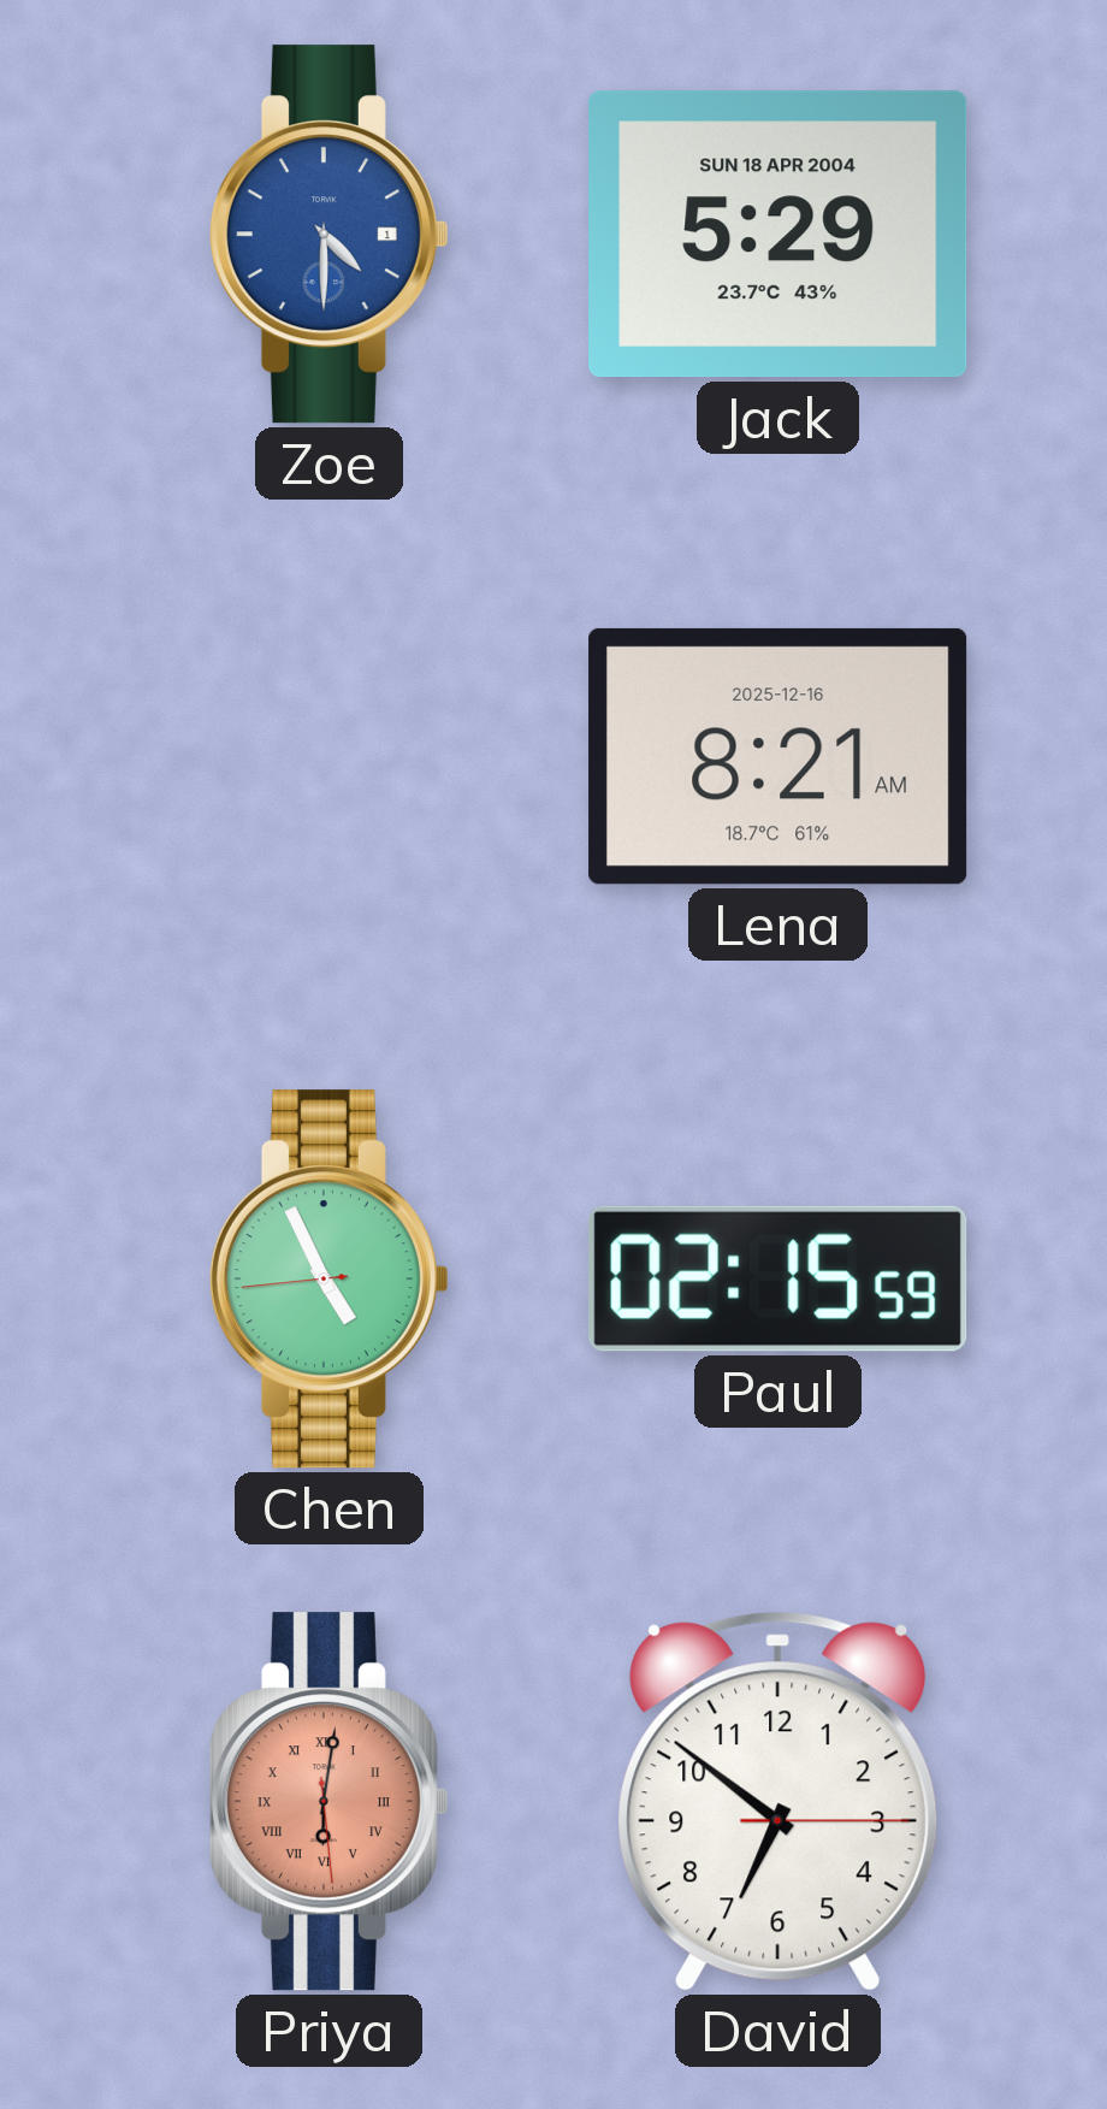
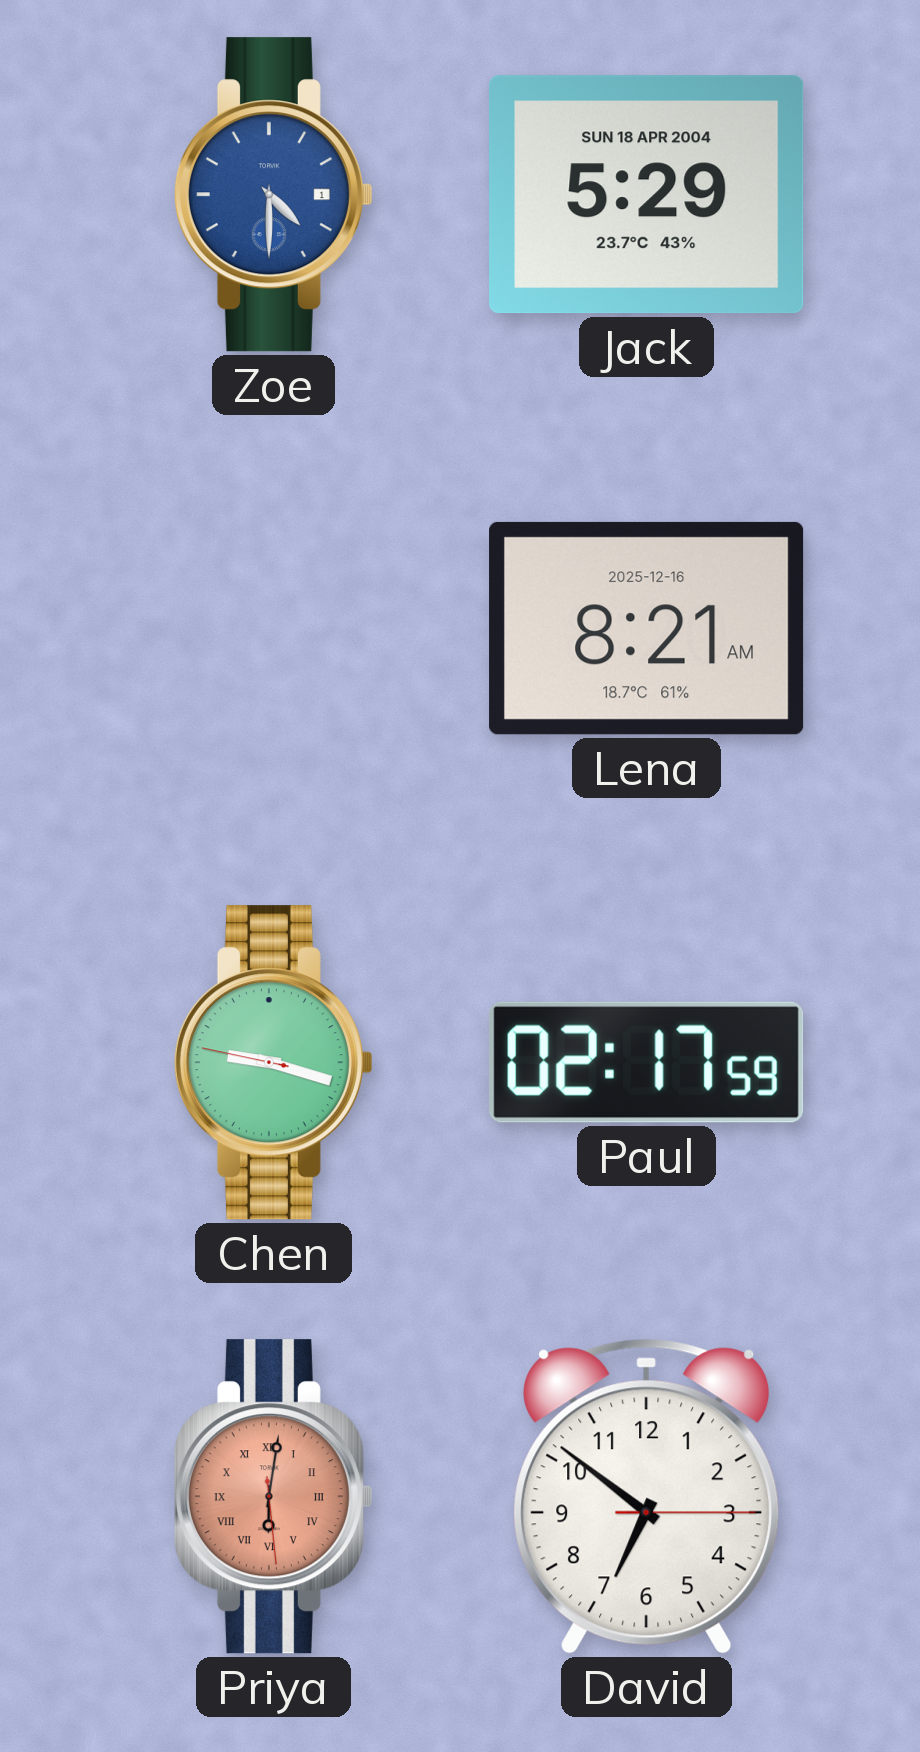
Chen: 4:55 -> 9:17 (273, 1063)
Paul: 02:15 -> 02:17 (647, 1062)
